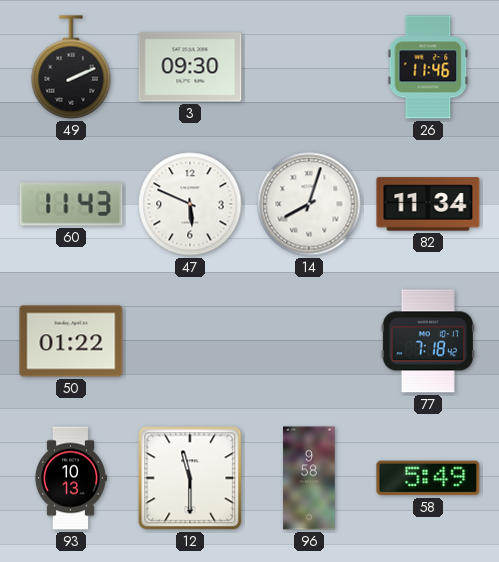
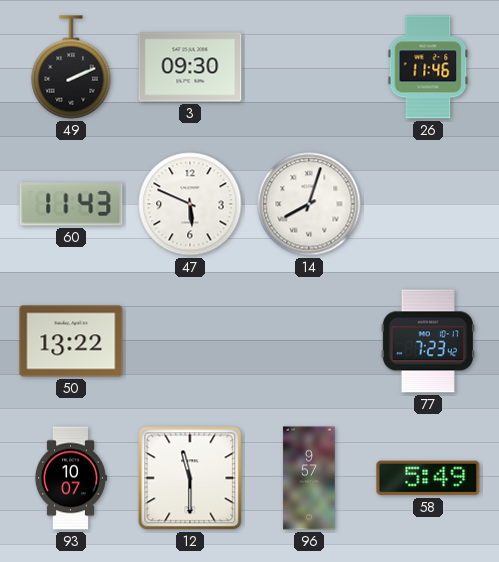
82: 11:34 -> none (428, 204)
50: 01:22 -> 13:22 (71, 341)
77: 7:18 -> 7:23 (428, 341)
93: 10:13 -> 10:07 (71, 478)
96: 9:58 -> 9:57 (309, 478)
